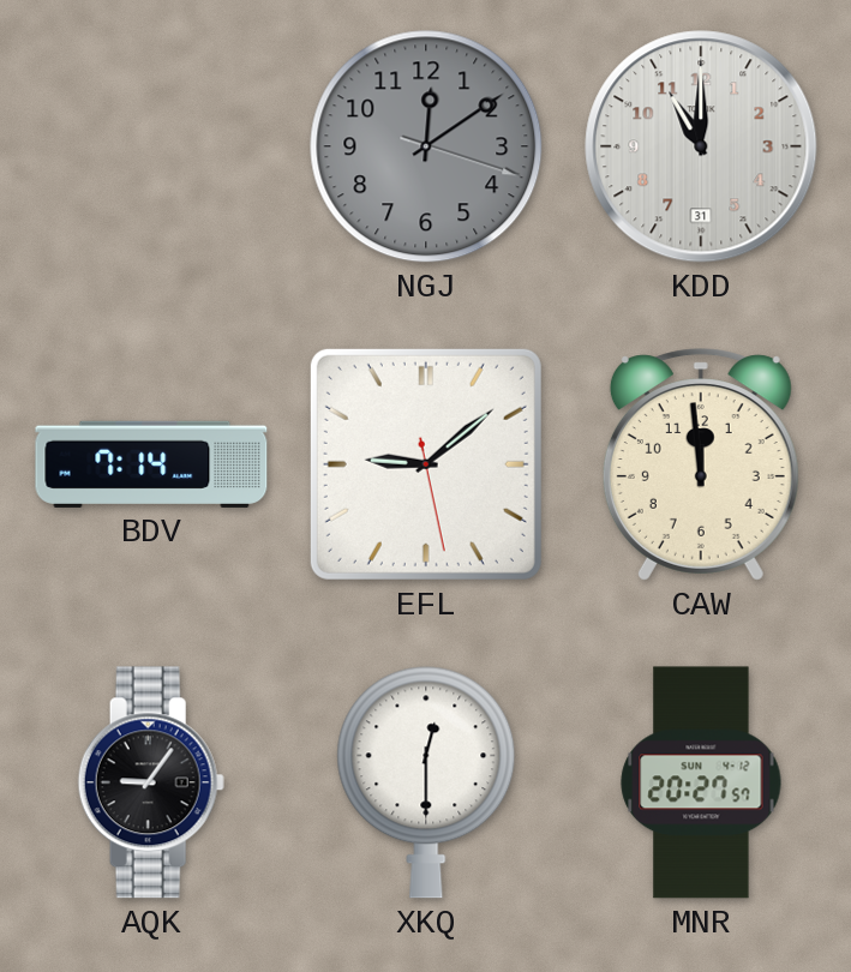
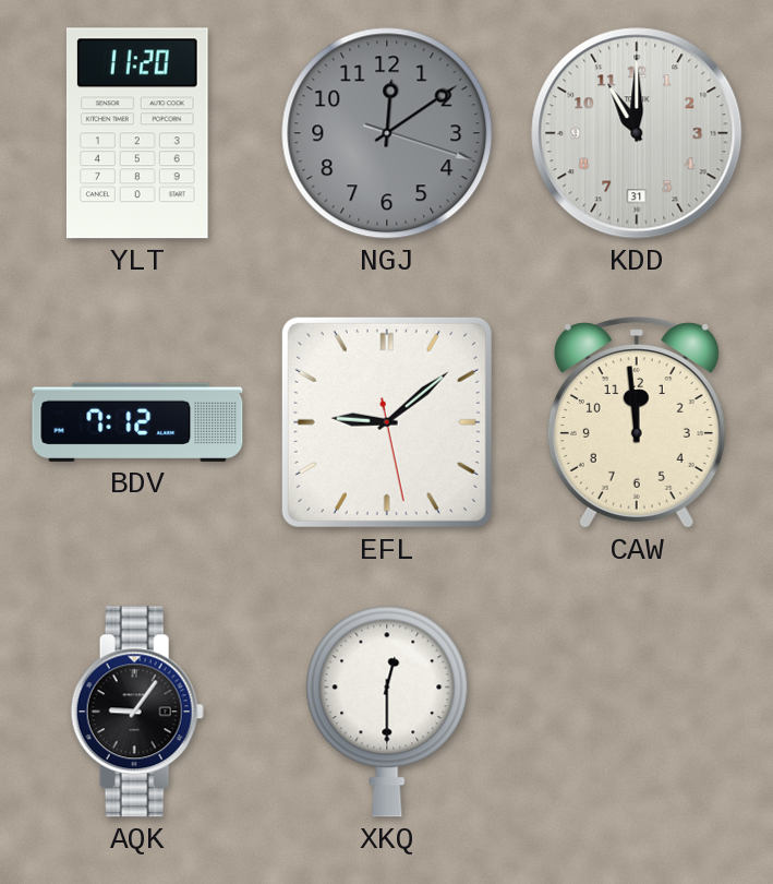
YLT: none -> 11:20 (137, 133)
BDV: 7:14 -> 7:12 (137, 422)
MNR: 20:27 -> none (701, 782)
